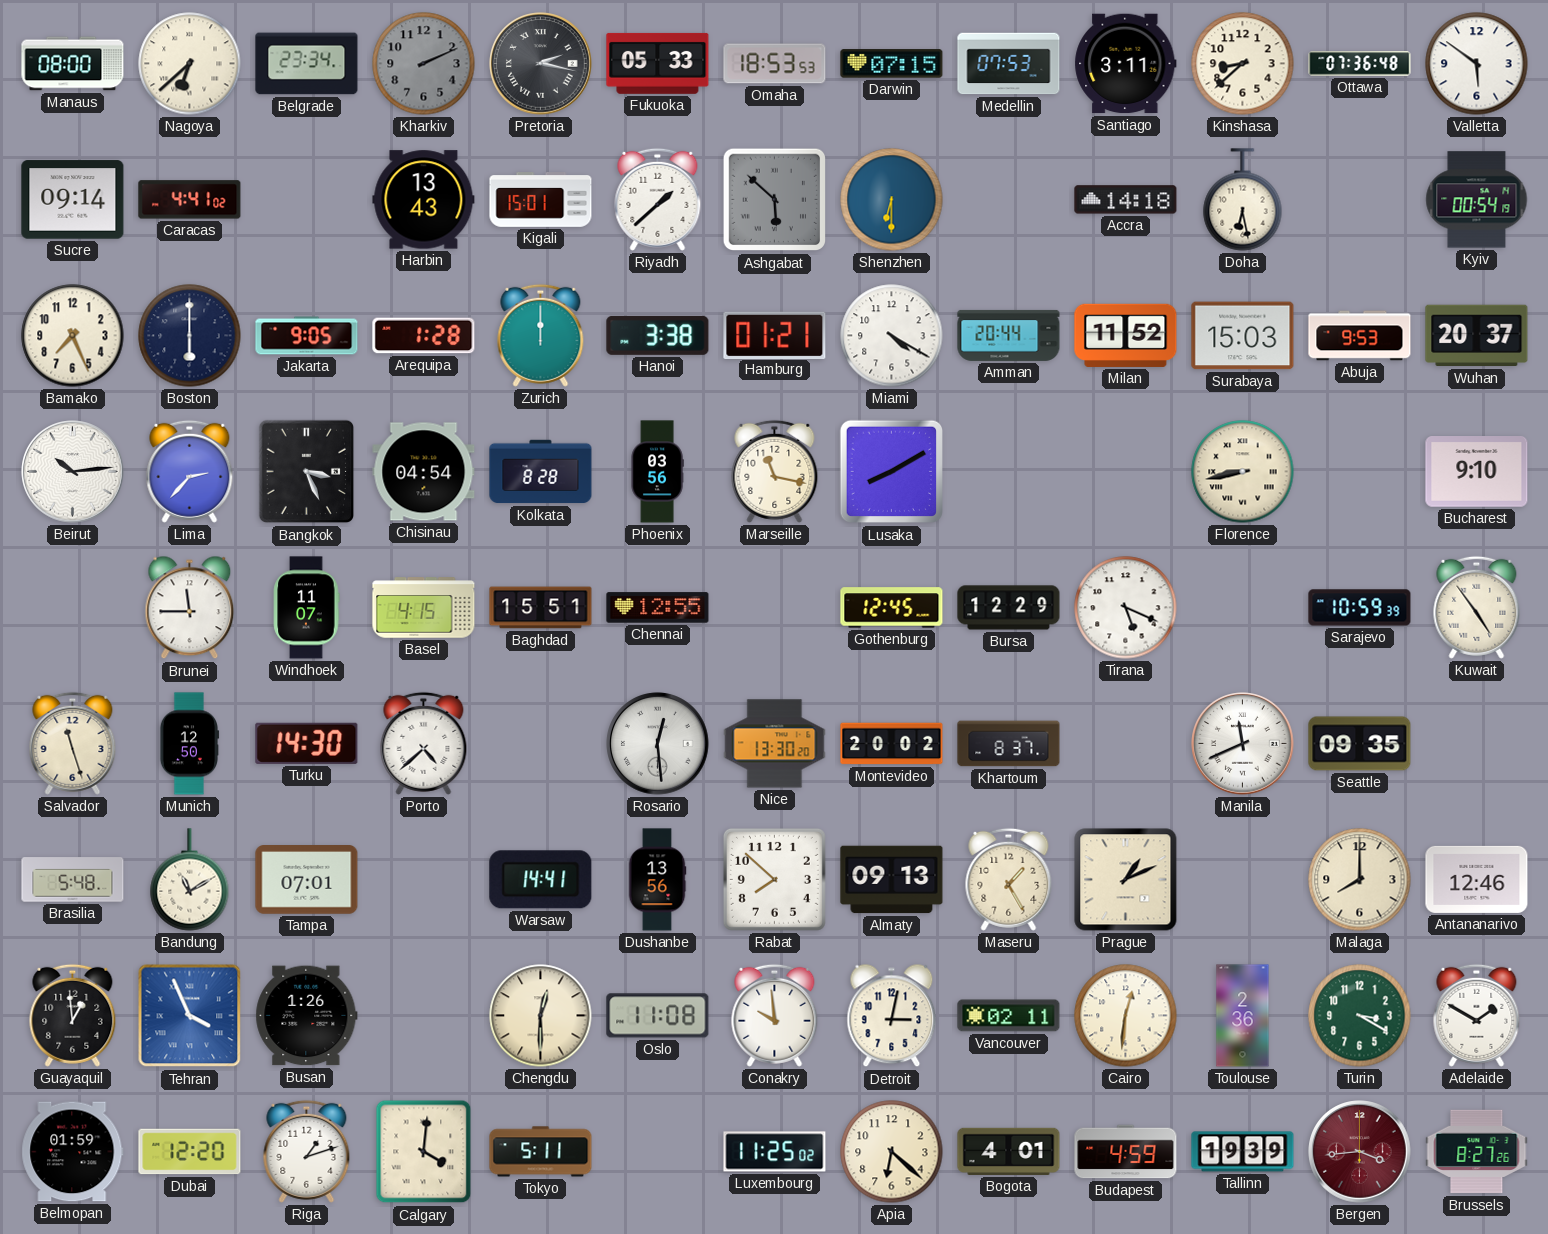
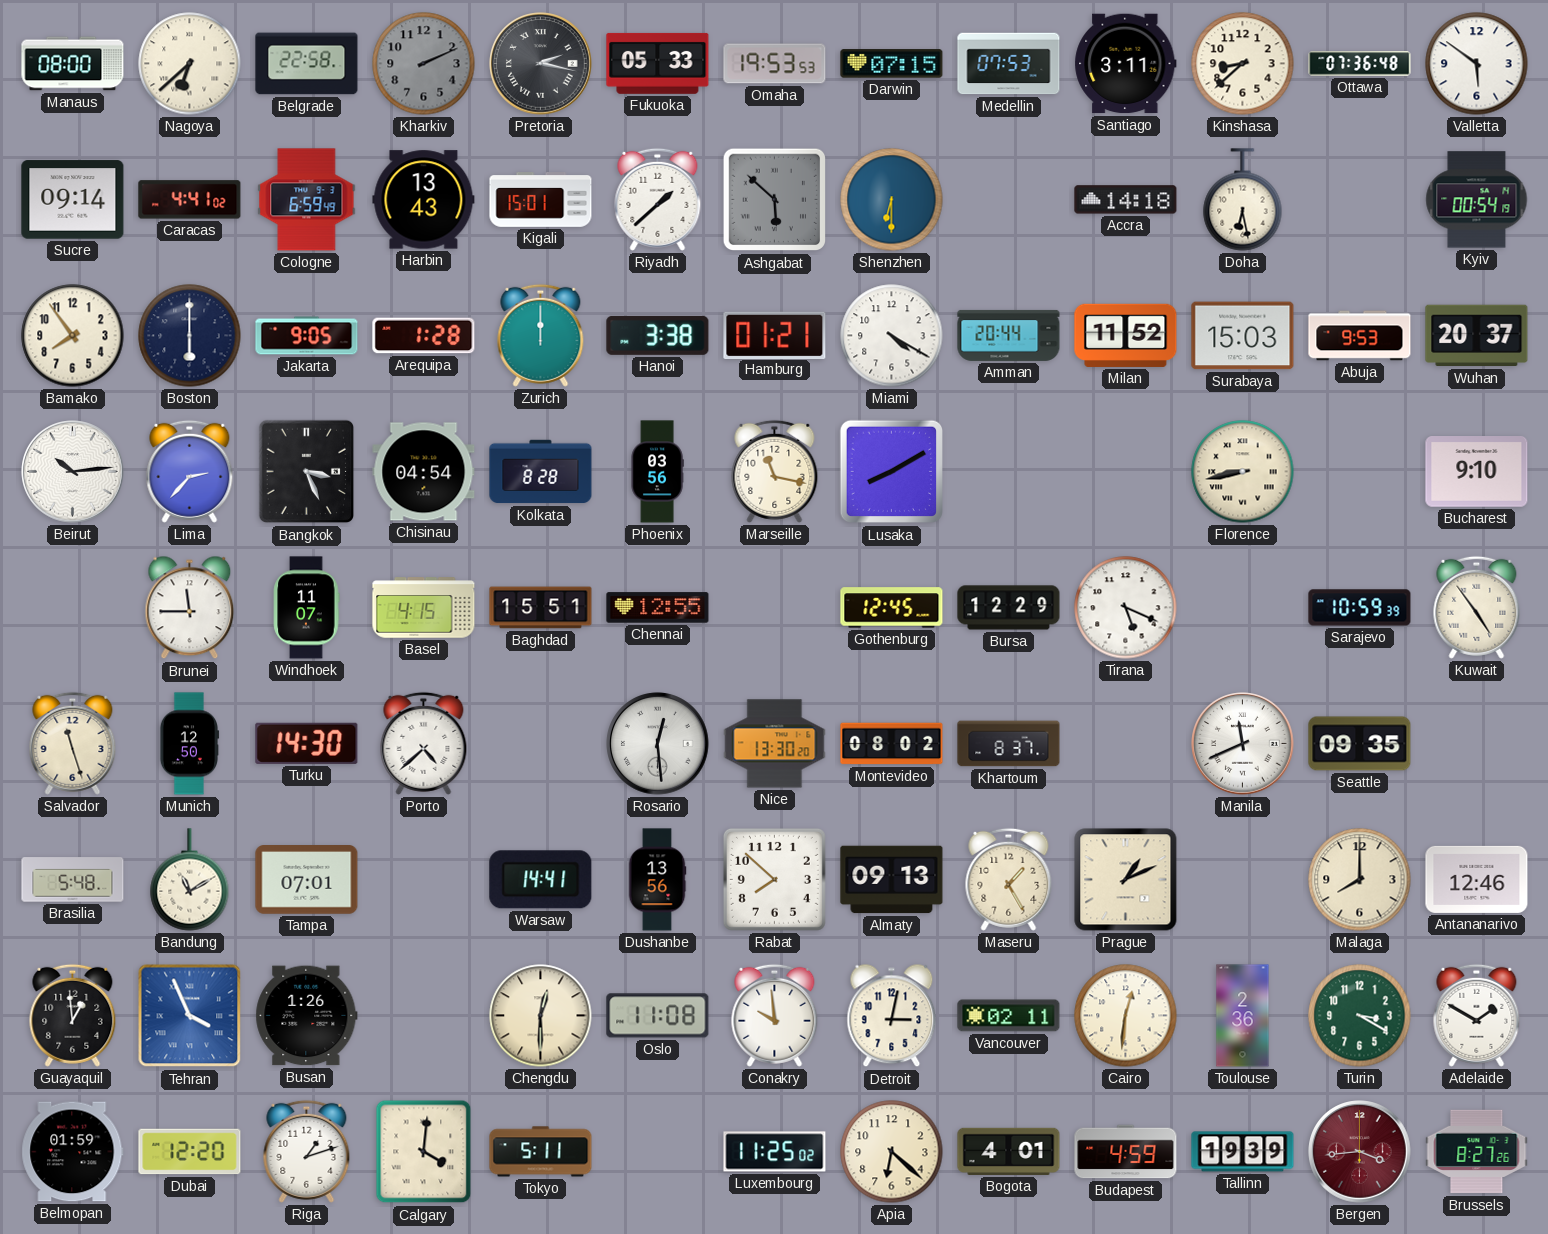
Belgrade: 23:34 -> 22:58 (307, 64)
Omaha: 18:53 -> 19:53 (775, 64)
Cologne: none -> 6:59 (307, 200)
Bamako: 7:26 -> 7:54 (73, 336)
Montevideo: 20:02 -> 08:02 (892, 744)
